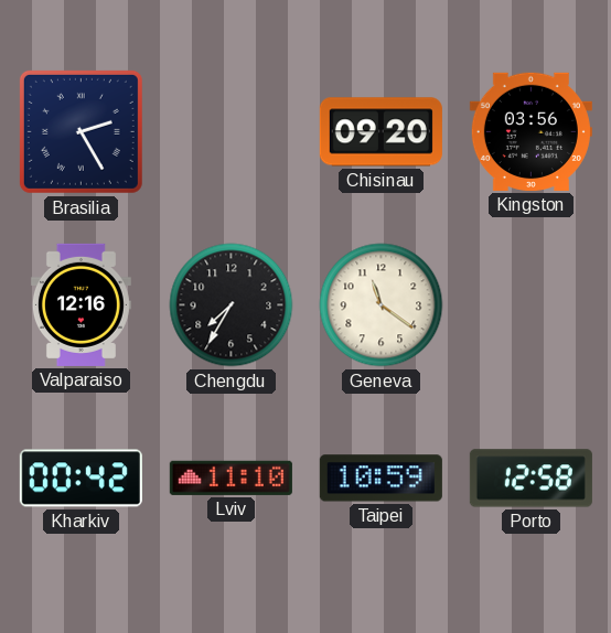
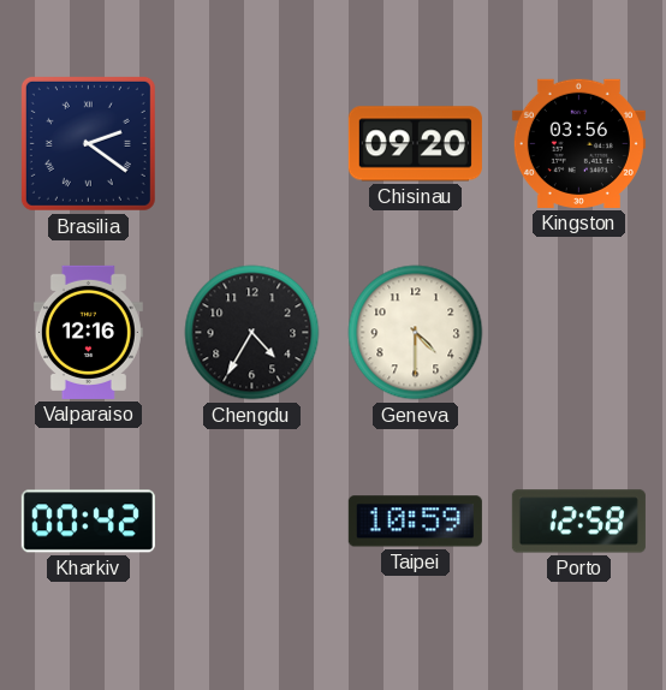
Brasilia: 2:25 -> 2:21 (88, 143)
Chengdu: 7:35 -> 4:35 (252, 333)
Geneva: 11:21 -> 4:30 (416, 333)
Lviv: 11:10 -> none (231, 478)
